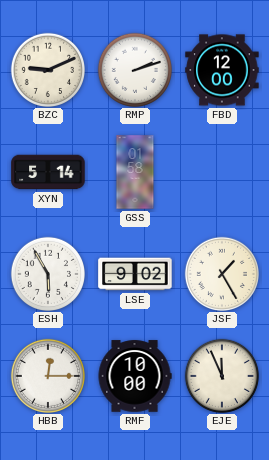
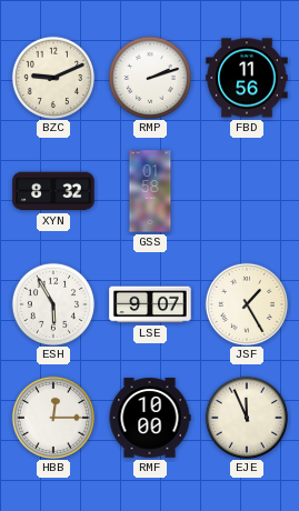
FBD: 12:00 -> 11:56 (247, 78)
XYN: 5:14 -> 8:32 (53, 191)
LSE: 9:02 -> 9:07 (150, 304)
